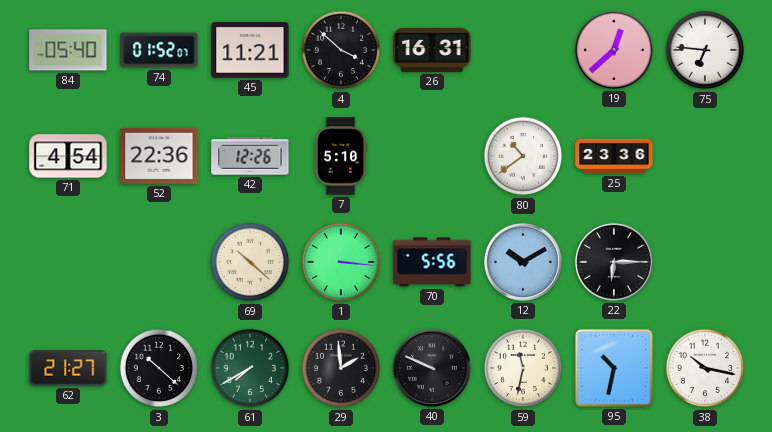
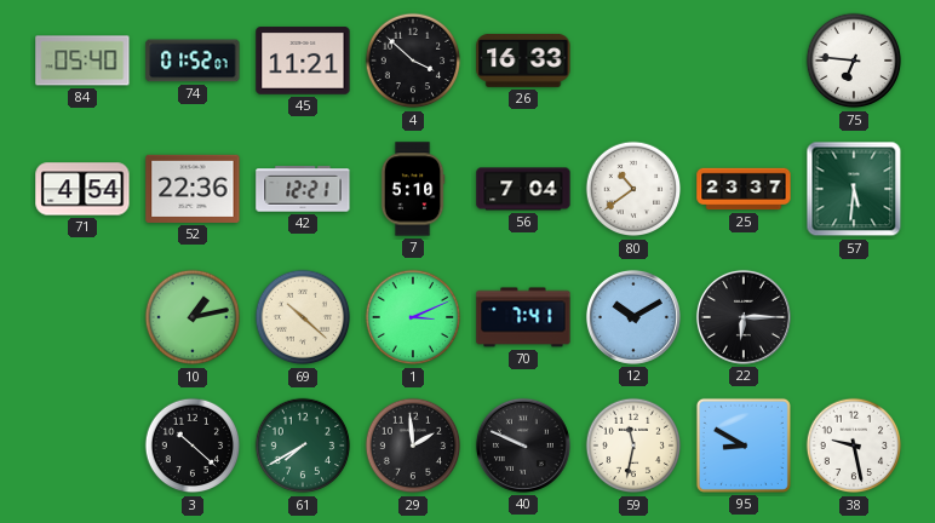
26: 16:31 -> 16:33 (523, 61)
19: 12:38 -> none (614, 50)
42: 12:26 -> 12:21 (303, 189)
56: none -> 7:04 (523, 189)
25: 23:36 -> 23:37 (744, 189)
57: none -> 5:31 (854, 189)
10: none -> 1:13 (193, 317)
1: 3:16 -> 3:11 (413, 317)
70: 5:56 -> 7:41 (523, 317)
62: 21:27 -> none (68, 368)
95: 10:32 -> 8:50 (744, 446)
38: 10:17 -> 9:28 (854, 446)
